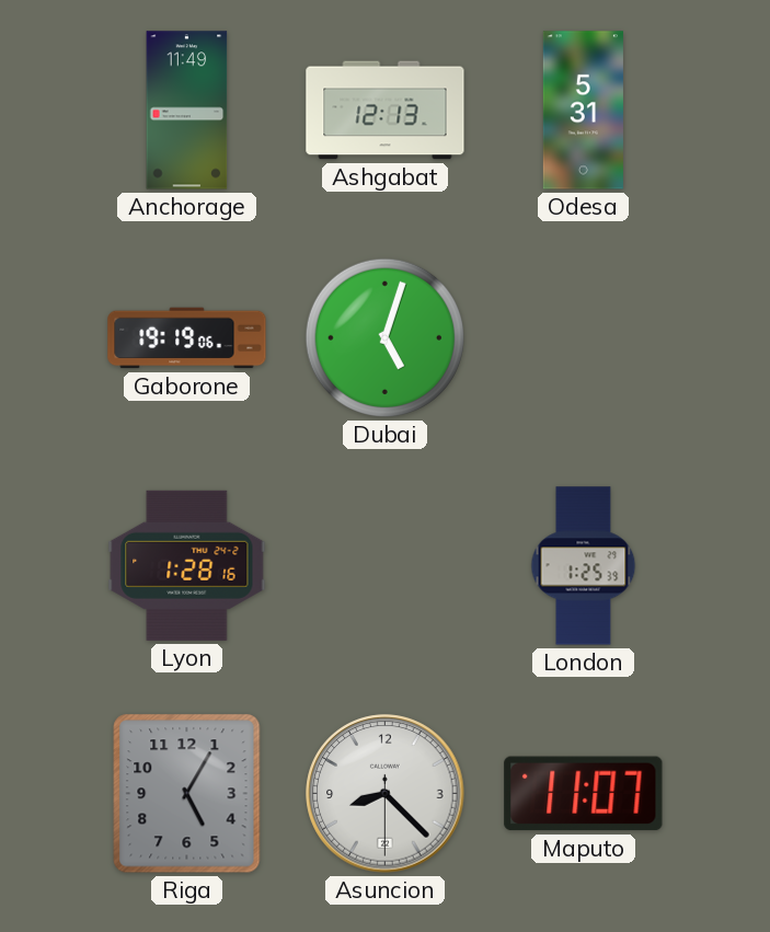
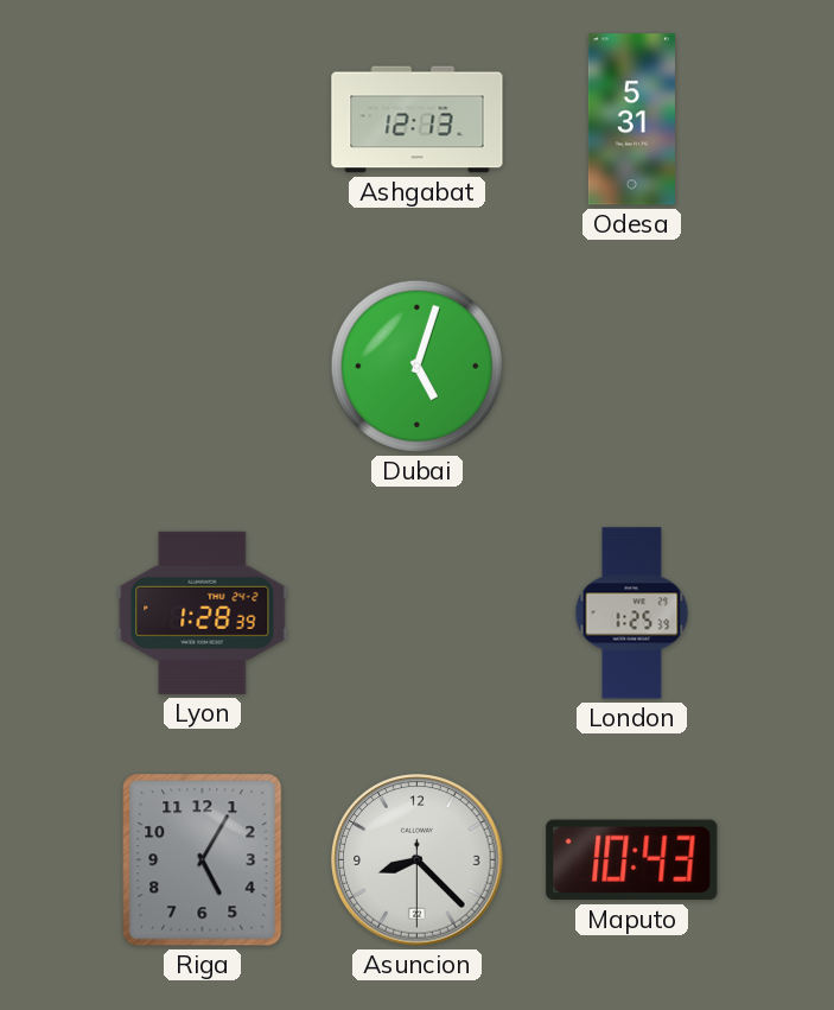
Anchorage: 11:49 -> none (187, 111)
Gaborone: 19:19 -> none (187, 338)
Lyon: 1:28:16 -> 1:28:39 (203, 612)
Maputo: 11:07 -> 10:43 (632, 860)
